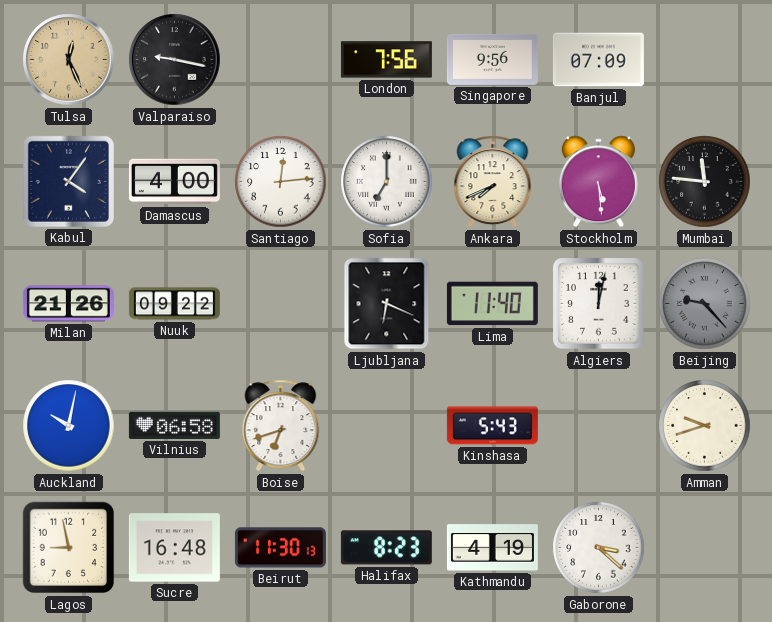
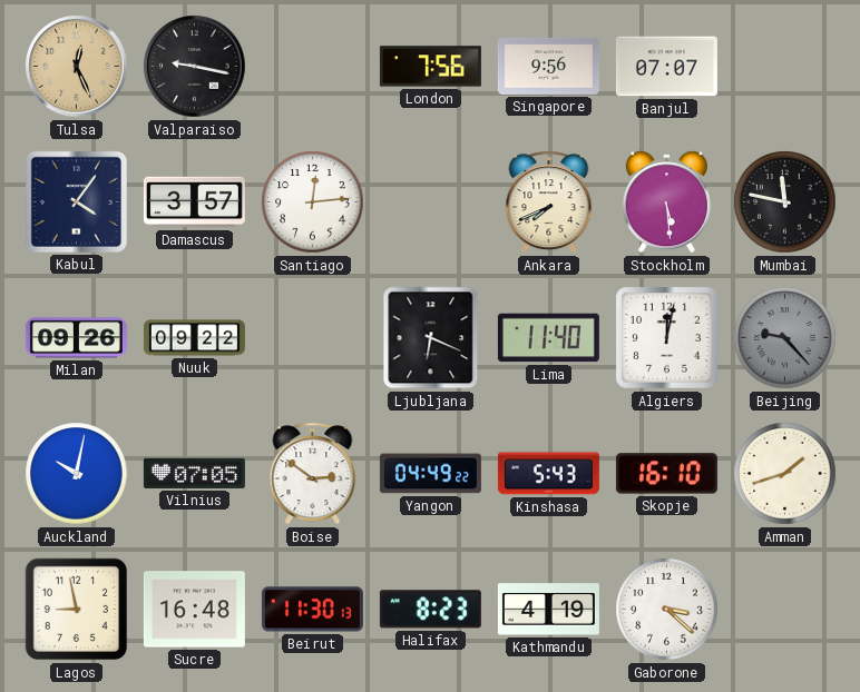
Banjul: 07:09 -> 07:07 (666, 67)
Damascus: 4:00 -> 3:57 (194, 202)
Sofia: 7:00 -> none (387, 182)
Mumbai: 11:46 -> 11:47 (785, 202)
Milan: 21:26 -> 09:26 (76, 338)
Vilnius: 06:58 -> 07:05 (194, 473)
Boise: 6:42 -> 2:51 (313, 474)
Yangon: none -> 04:49 (430, 474)
Skopje: none -> 16:10 (666, 474)
Amman: 9:42 -> 1:42 (785, 474)
